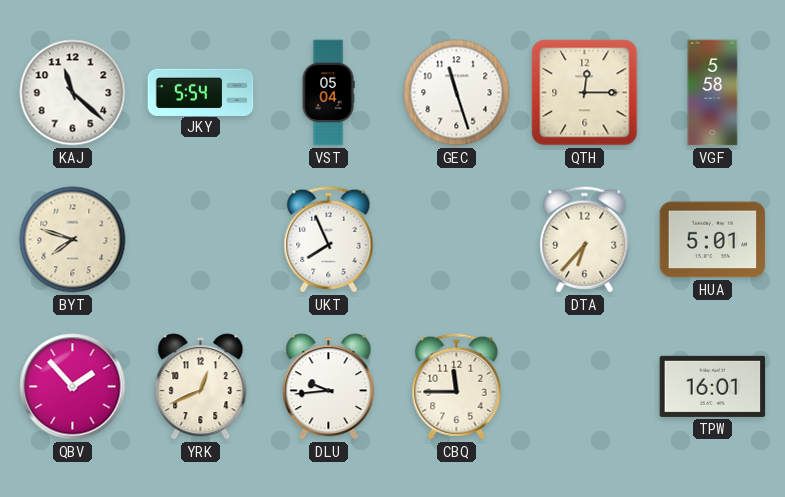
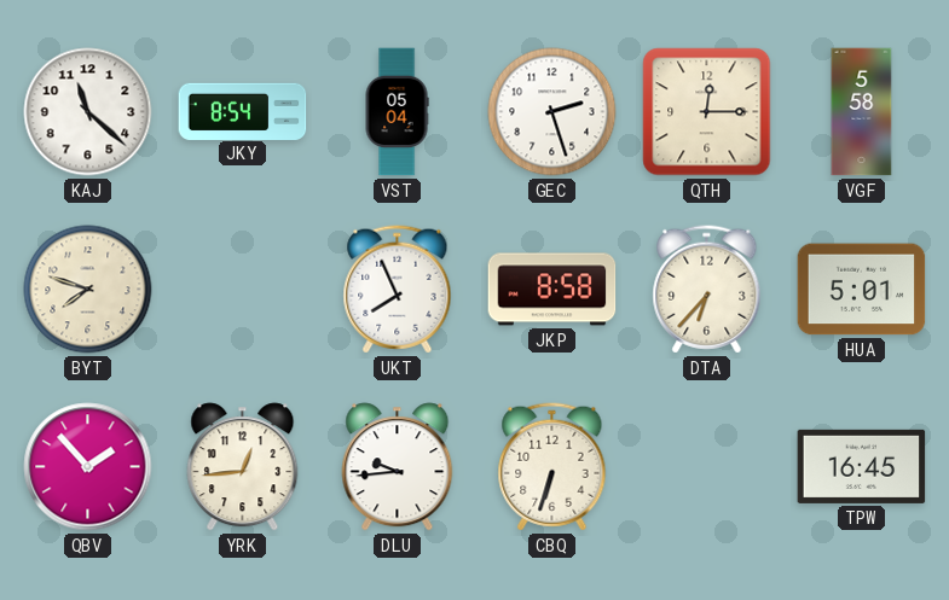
JKY: 5:54 -> 8:54 (243, 111)
GEC: 11:27 -> 2:27 (552, 112)
JKP: none -> 8:58 (552, 290)
YRK: 12:41 -> 12:44 (243, 467)
CBQ: 11:45 -> 6:33 (552, 467)
TPW: 16:01 -> 16:45 (862, 466)
